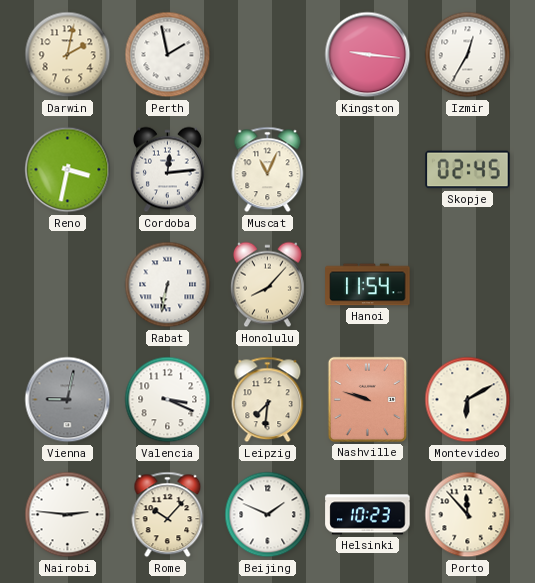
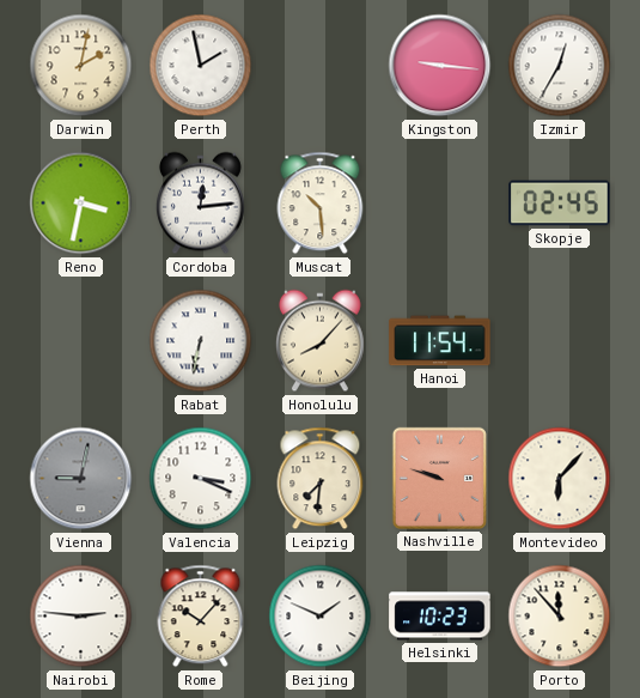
Muscat: 11:04 -> 10:29 (321, 204)
Montevideo: 6:10 -> 6:07 (560, 479)
